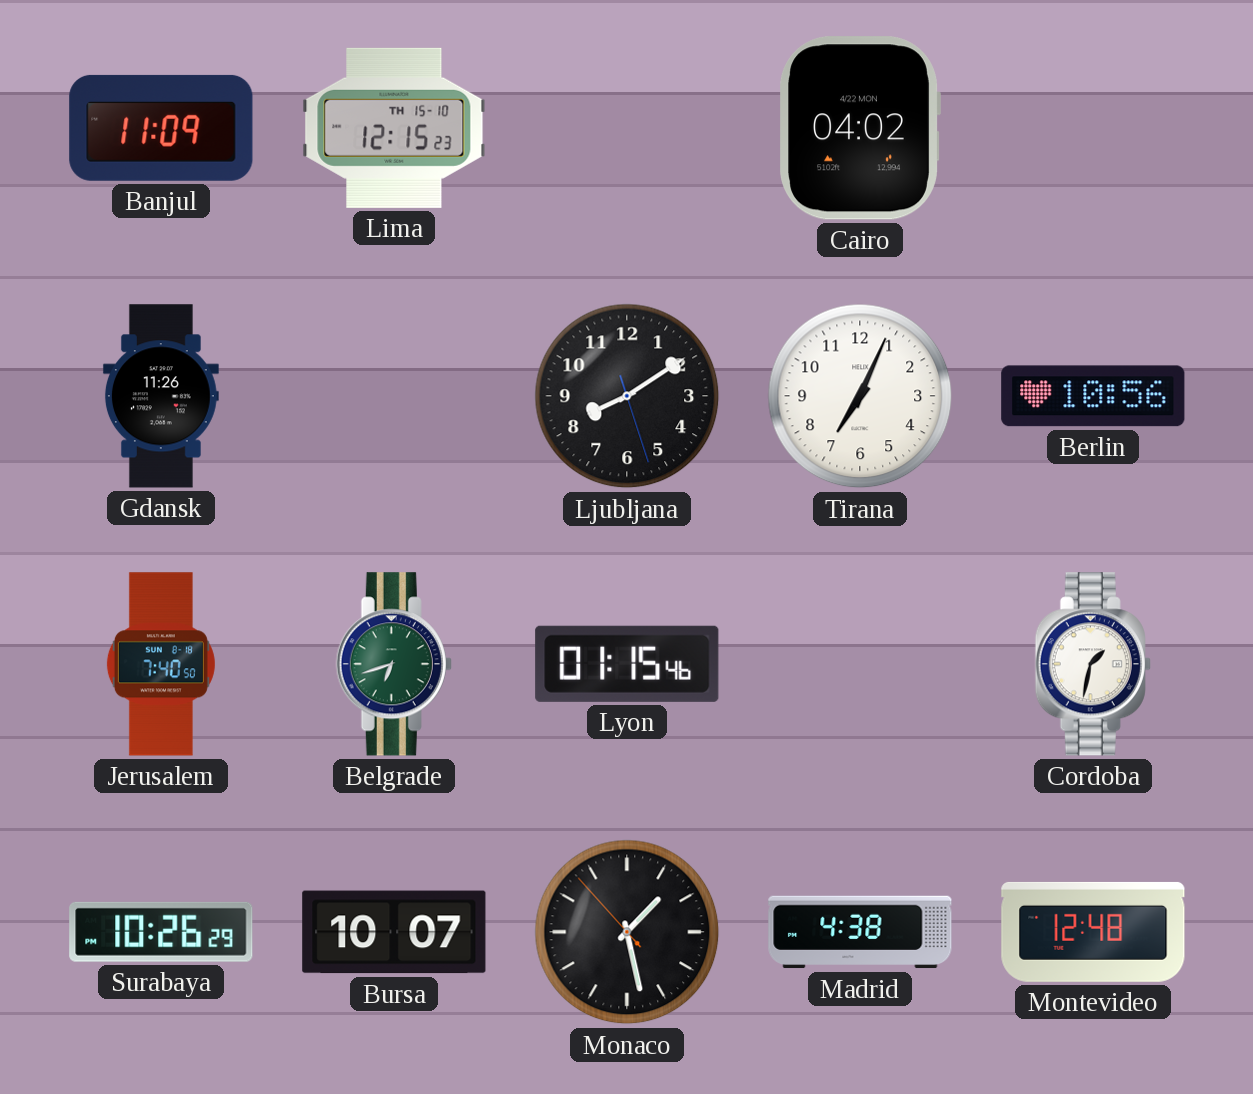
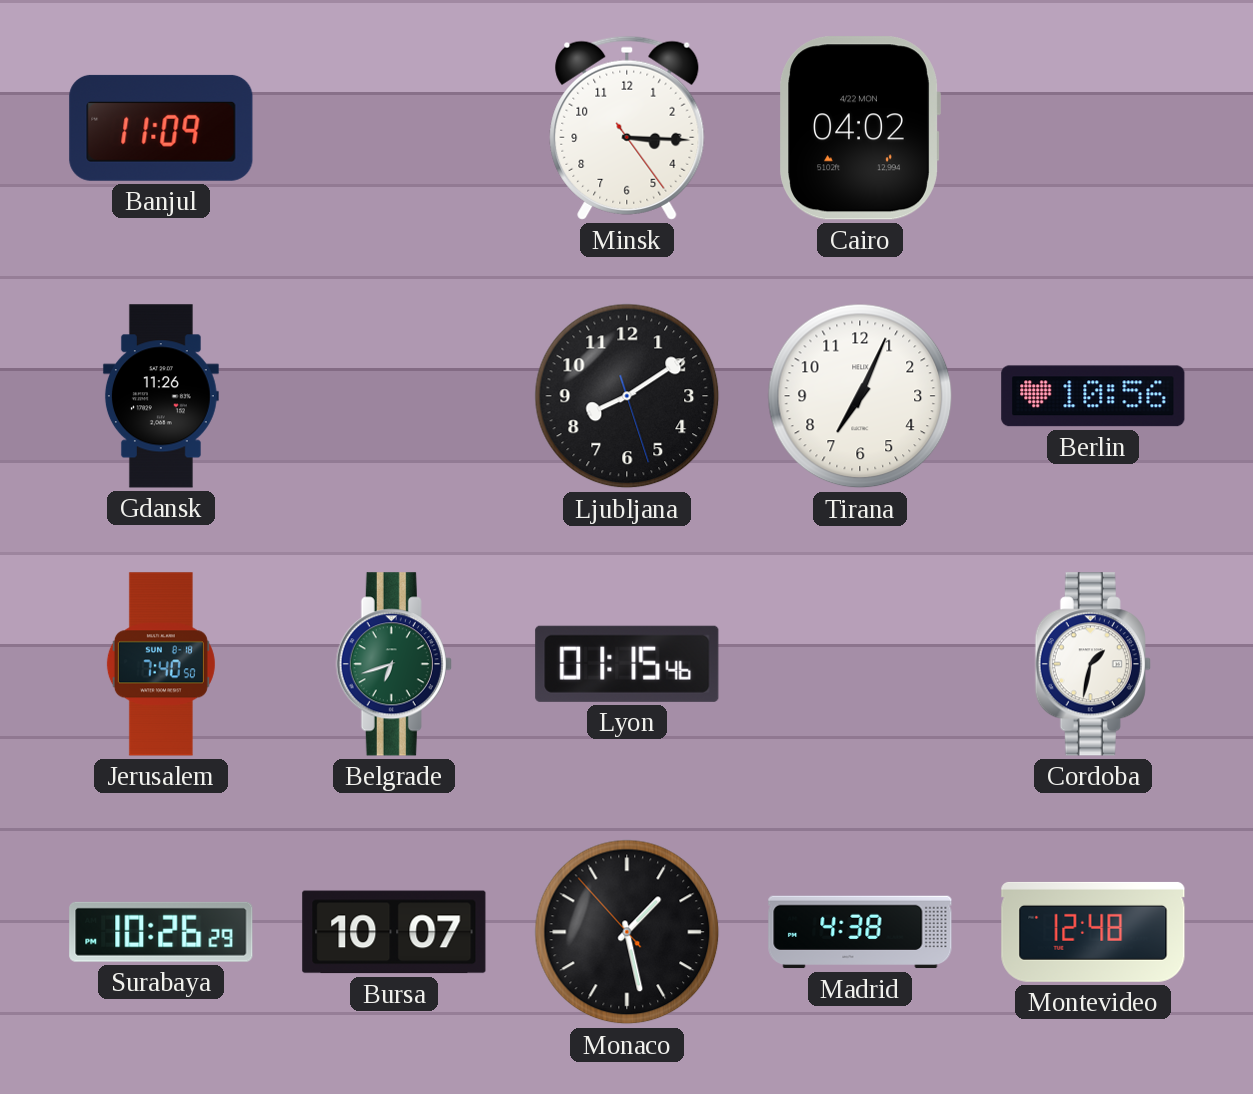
Lima: 12:15 -> none (394, 128)
Minsk: none -> 3:15 (627, 128)
